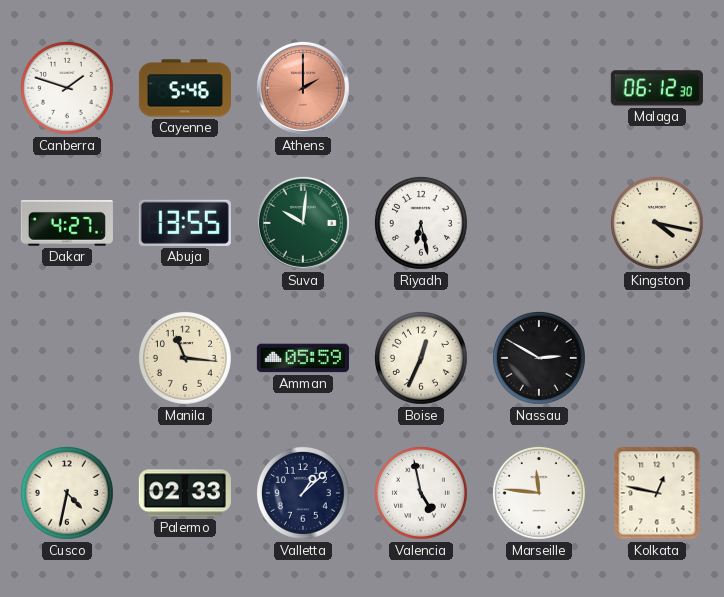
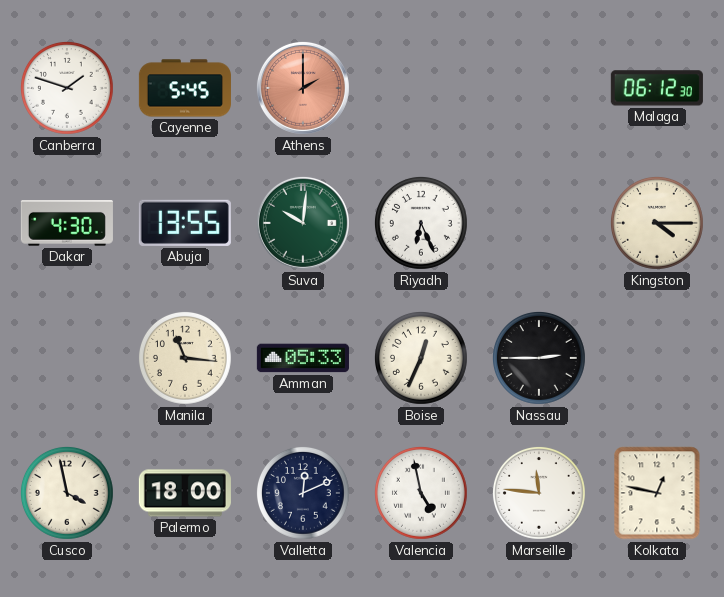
Cayenne: 5:46 -> 5:45 (185, 88)
Dakar: 4:27 -> 4:30 (67, 223)
Riyadh: 6:28 -> 6:26 (421, 223)
Kingston: 4:17 -> 4:15 (657, 223)
Amman: 05:59 -> 05:33 (303, 358)
Nassau: 2:50 -> 2:45 (539, 358)
Cusco: 4:32 -> 3:58 (67, 493)
Palermo: 02:33 -> 18:00 (185, 493)
Valletta: 1:08 -> 12:11 (303, 493)
